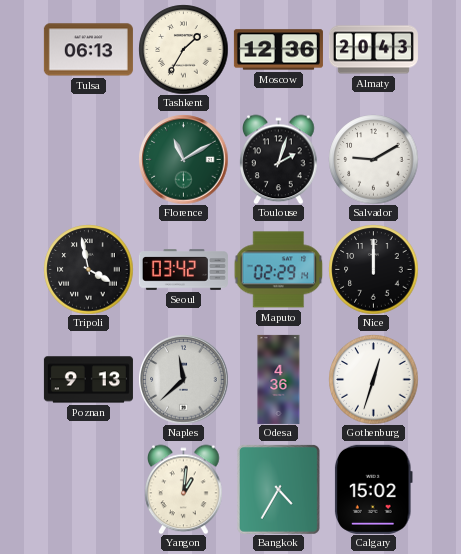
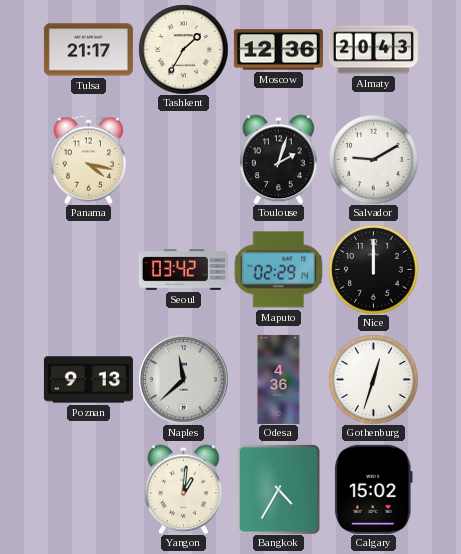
Tulsa: 06:13 -> 21:17 (88, 50)
Panama: none -> 4:17 (89, 159)
Florence: 11:10 -> none (183, 159)
Tripoli: 3:58 -> none (88, 269)
